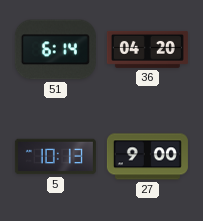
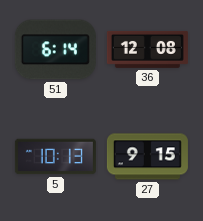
36: 04:20 -> 12:08 (147, 49)
27: 9:00 -> 9:15 (147, 157)
